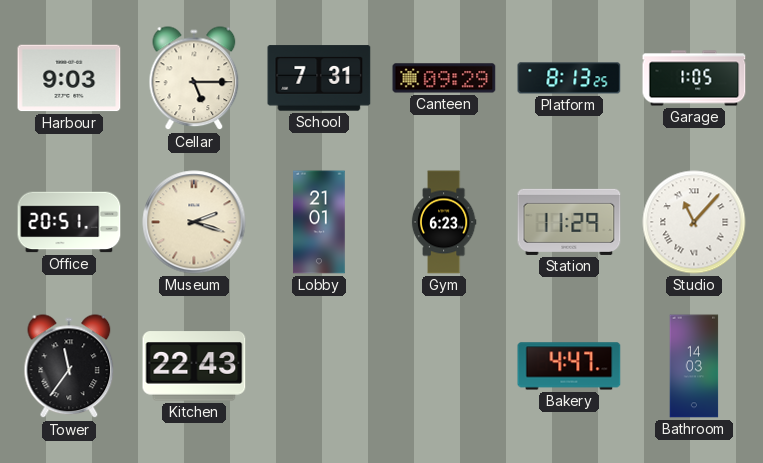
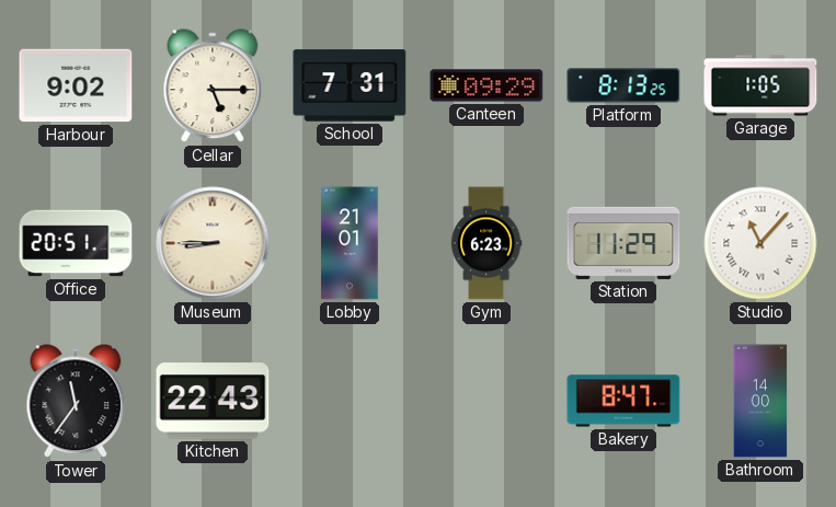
Harbour: 9:03 -> 9:02 (76, 85)
Museum: 2:18 -> 8:45 (213, 243)
Bakery: 4:47 -> 8:47 (623, 401)
Bathroom: 14:03 -> 14:00 (760, 401)
